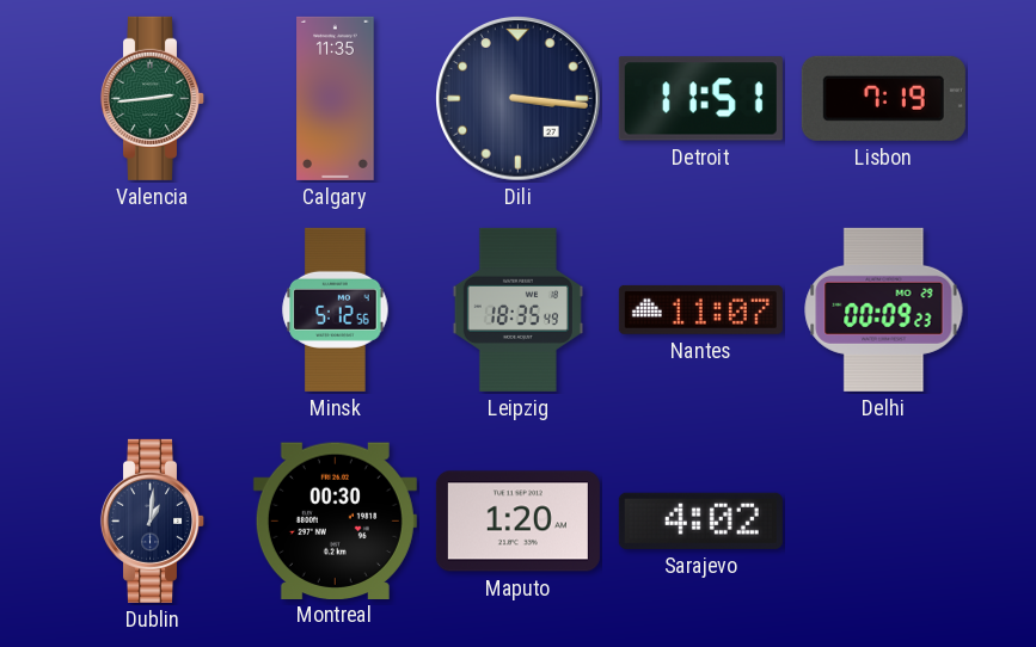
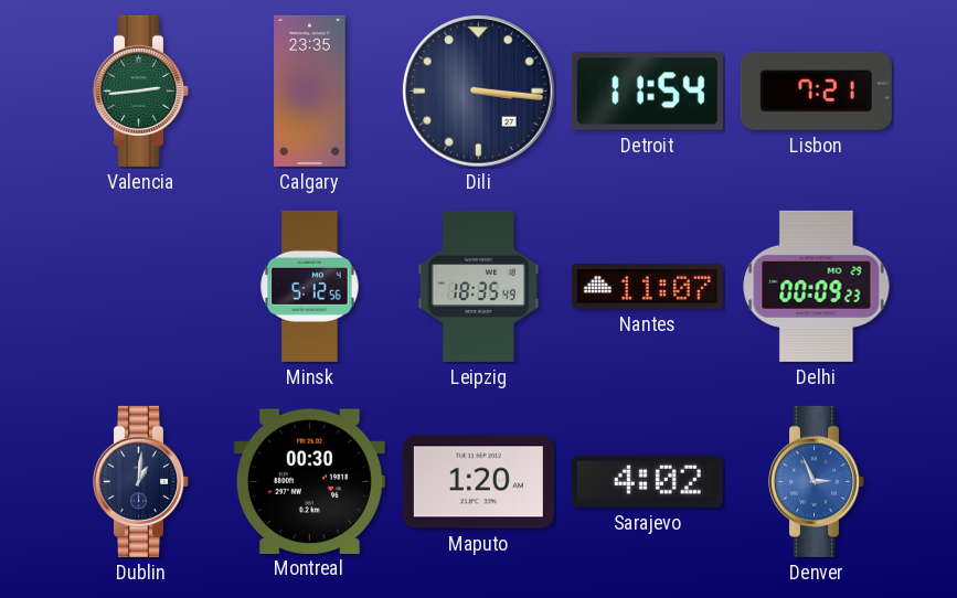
Calgary: 11:35 -> 23:35 (310, 90)
Detroit: 11:51 -> 11:54 (647, 92)
Lisbon: 7:19 -> 7:21 (816, 90)
Denver: none -> 2:56 (816, 481)
